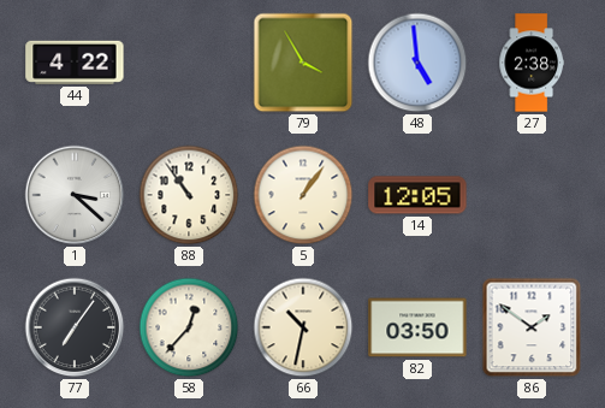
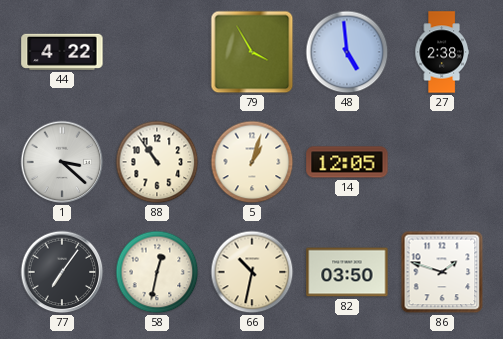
5: 1:06 -> 1:03 (252, 162)
58: 12:37 -> 12:32 (157, 272)
86: 1:51 -> 1:48 (442, 272)
